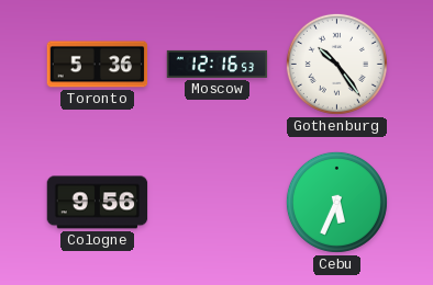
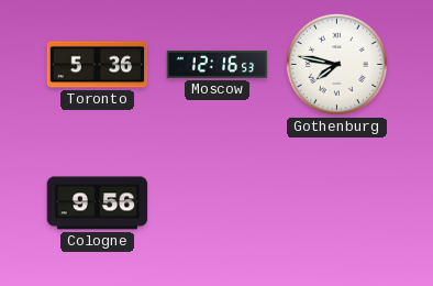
Gothenburg: 10:24 -> 7:47 (336, 64)
Cebu: 5:34 -> none (336, 202)
